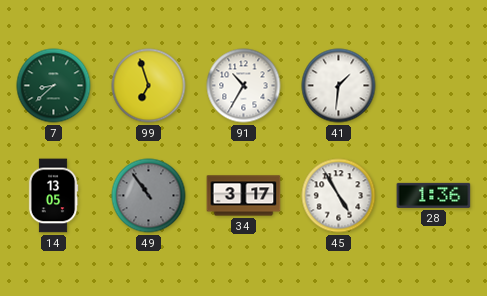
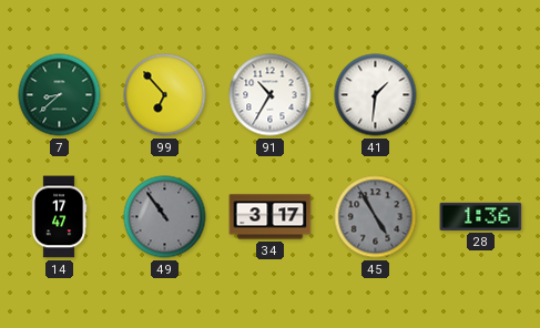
99: 6:57 -> 6:53 (165, 95)
14: 13:05 -> 17:47 (59, 217)
45 dial: white -> grey (376, 217)
